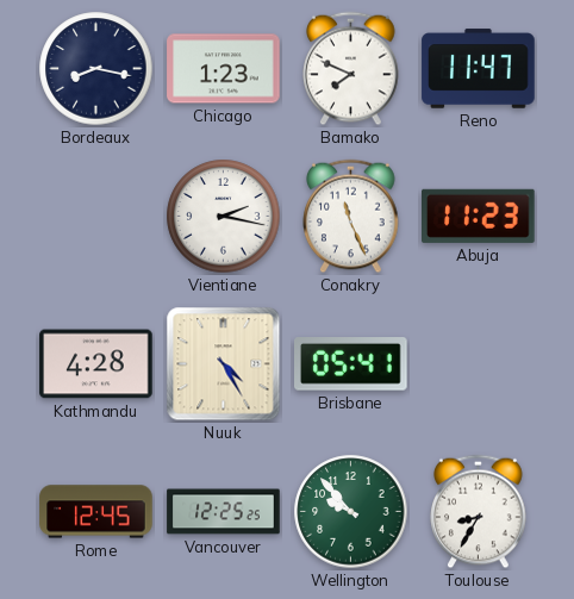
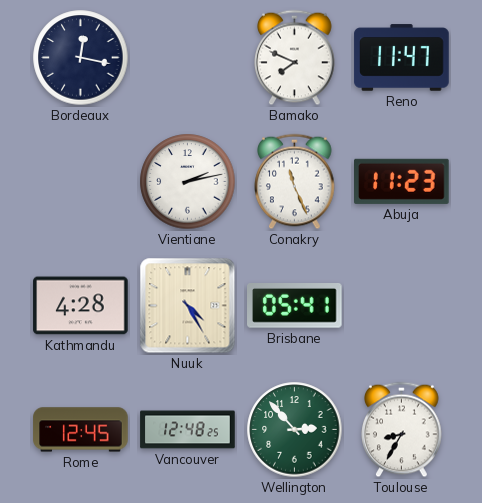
Bordeaux: 8:17 -> 12:17 (81, 58)
Chicago: 1:23 -> none (224, 69)
Vientiane: 2:17 -> 2:13 (188, 182)
Vancouver: 12:25 -> 12:48 (188, 430)
Wellington: 9:53 -> 2:53 (295, 430)
